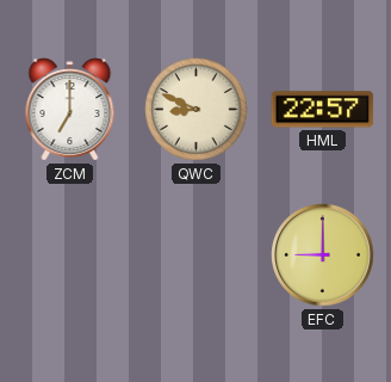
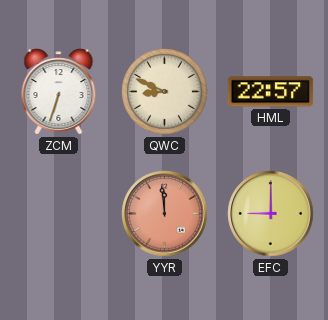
ZCM: 7:00 -> 6:33 (59, 92)
YYR: none -> 11:59 (165, 214)
